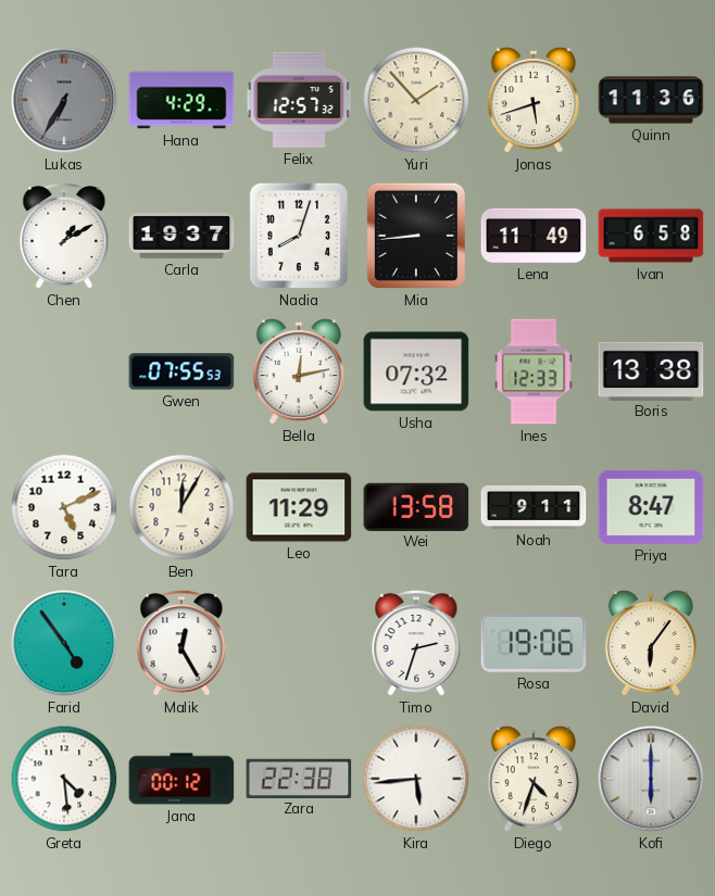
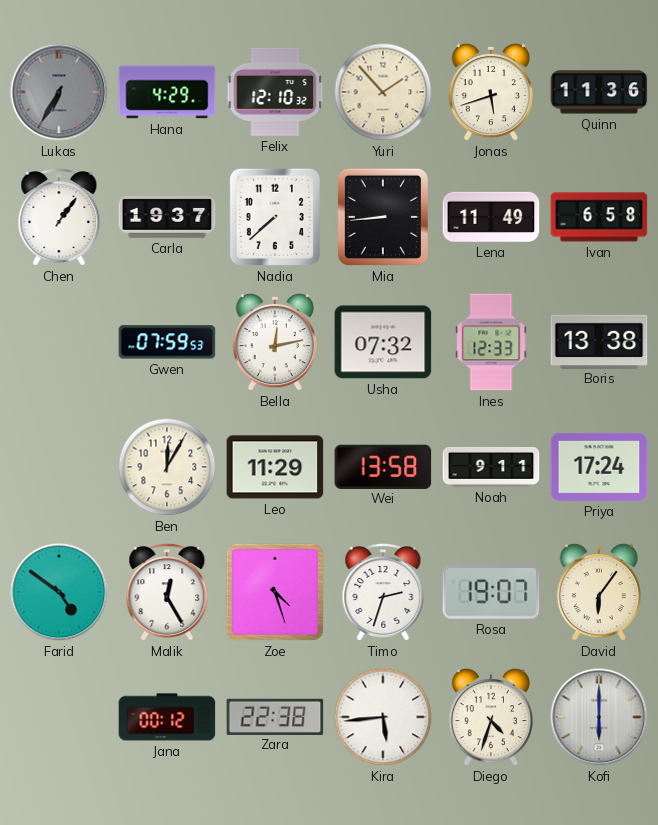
Felix: 12:57 -> 12:10 (275, 92)
Chen: 1:10 -> 1:06 (59, 218)
Nadia: 8:03 -> 7:38 (275, 217)
Gwen: 07:55 -> 07:59 (167, 342)
Tara: 5:11 -> none (64, 507)
Priya: 8:47 -> 17:24 (599, 467)
Farid: 4:54 -> 4:51 (59, 592)
Zoe: none -> 4:27 (275, 592)
Rosa: 19:06 -> 19:07 (491, 593)
Greta: 4:29 -> none (64, 779)
